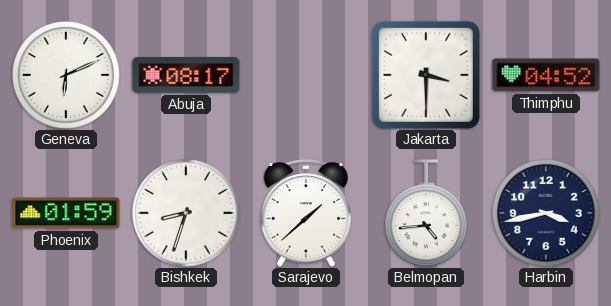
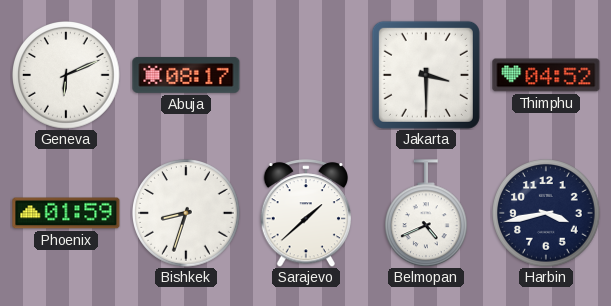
Belmopan: 4:44 -> 4:41 (426, 213)
